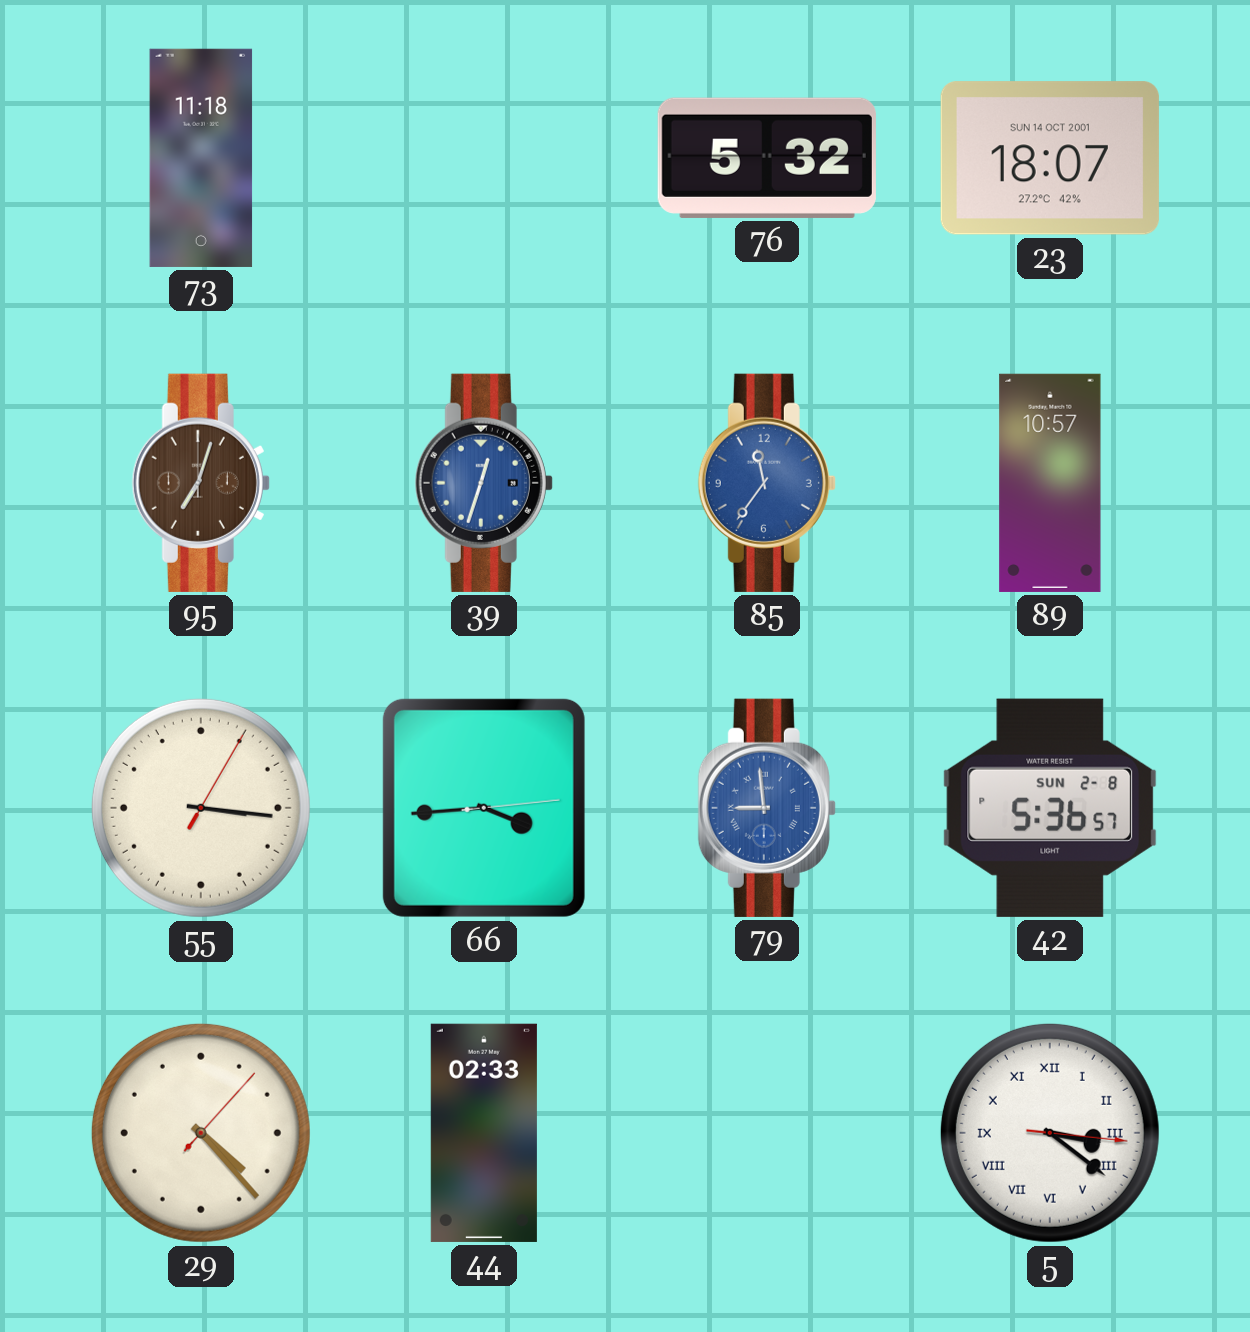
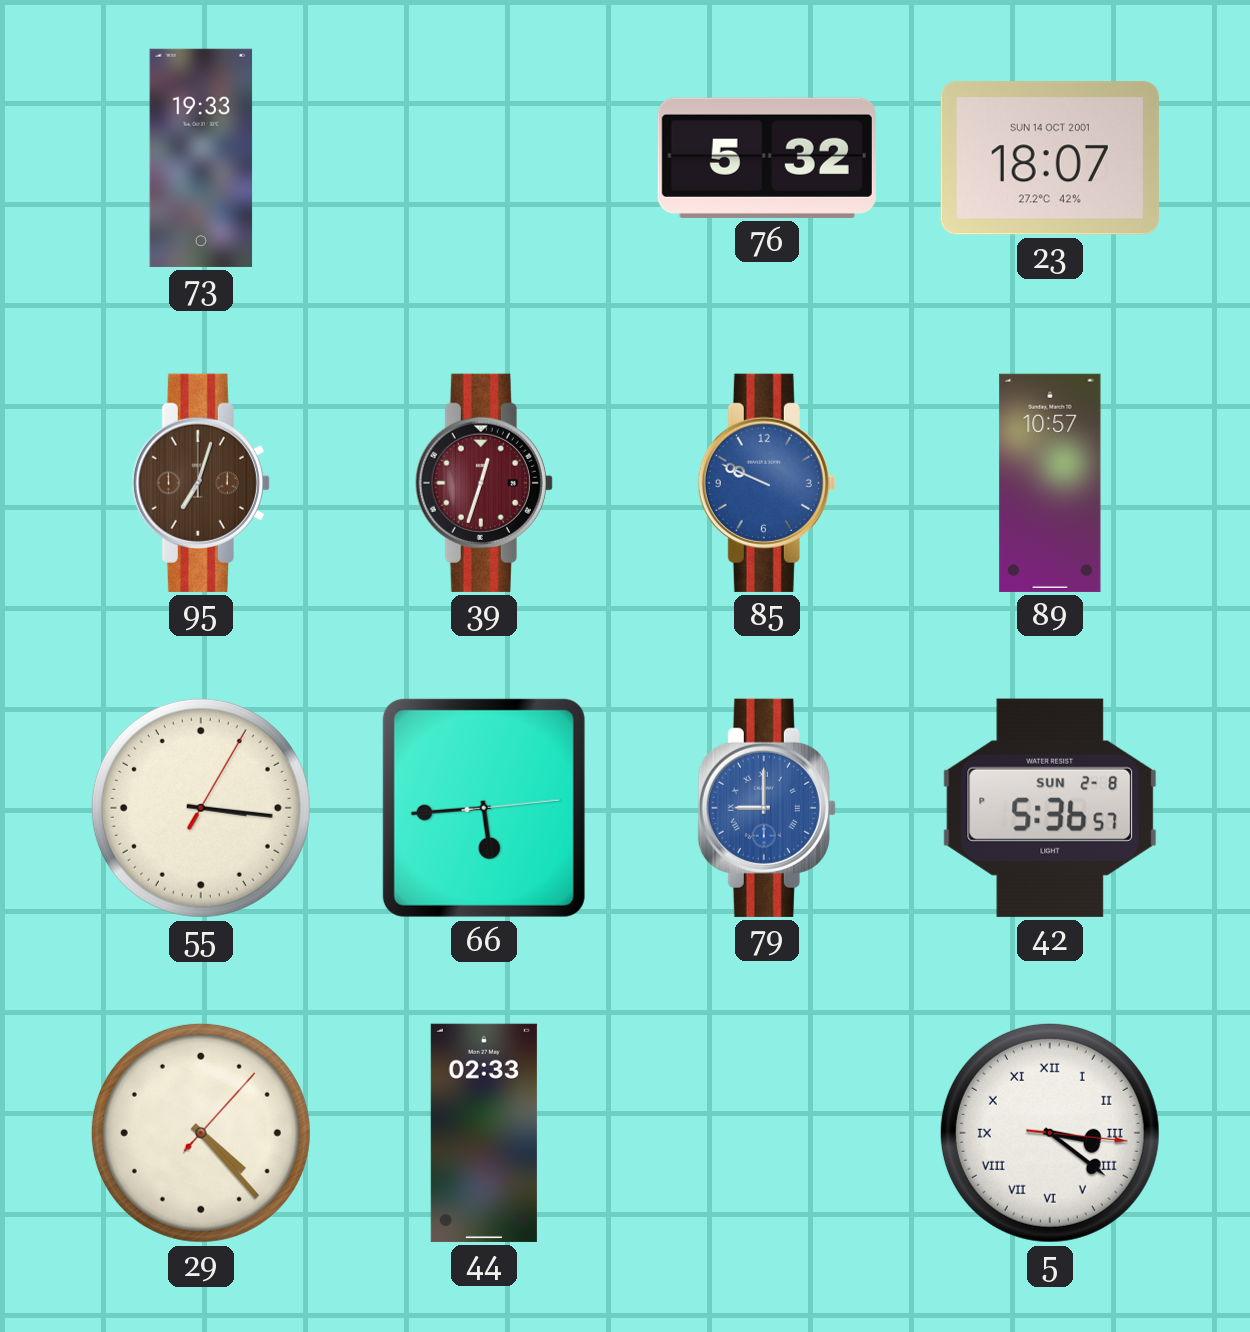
73: 11:18 -> 19:33 (201, 158)
39 dial: blue -> burgundy (484, 483)
85: 11:36 -> 9:49 (767, 483)
66: 3:44 -> 5:44 (484, 808)
79: 8:59 -> 9:00 (767, 808)
